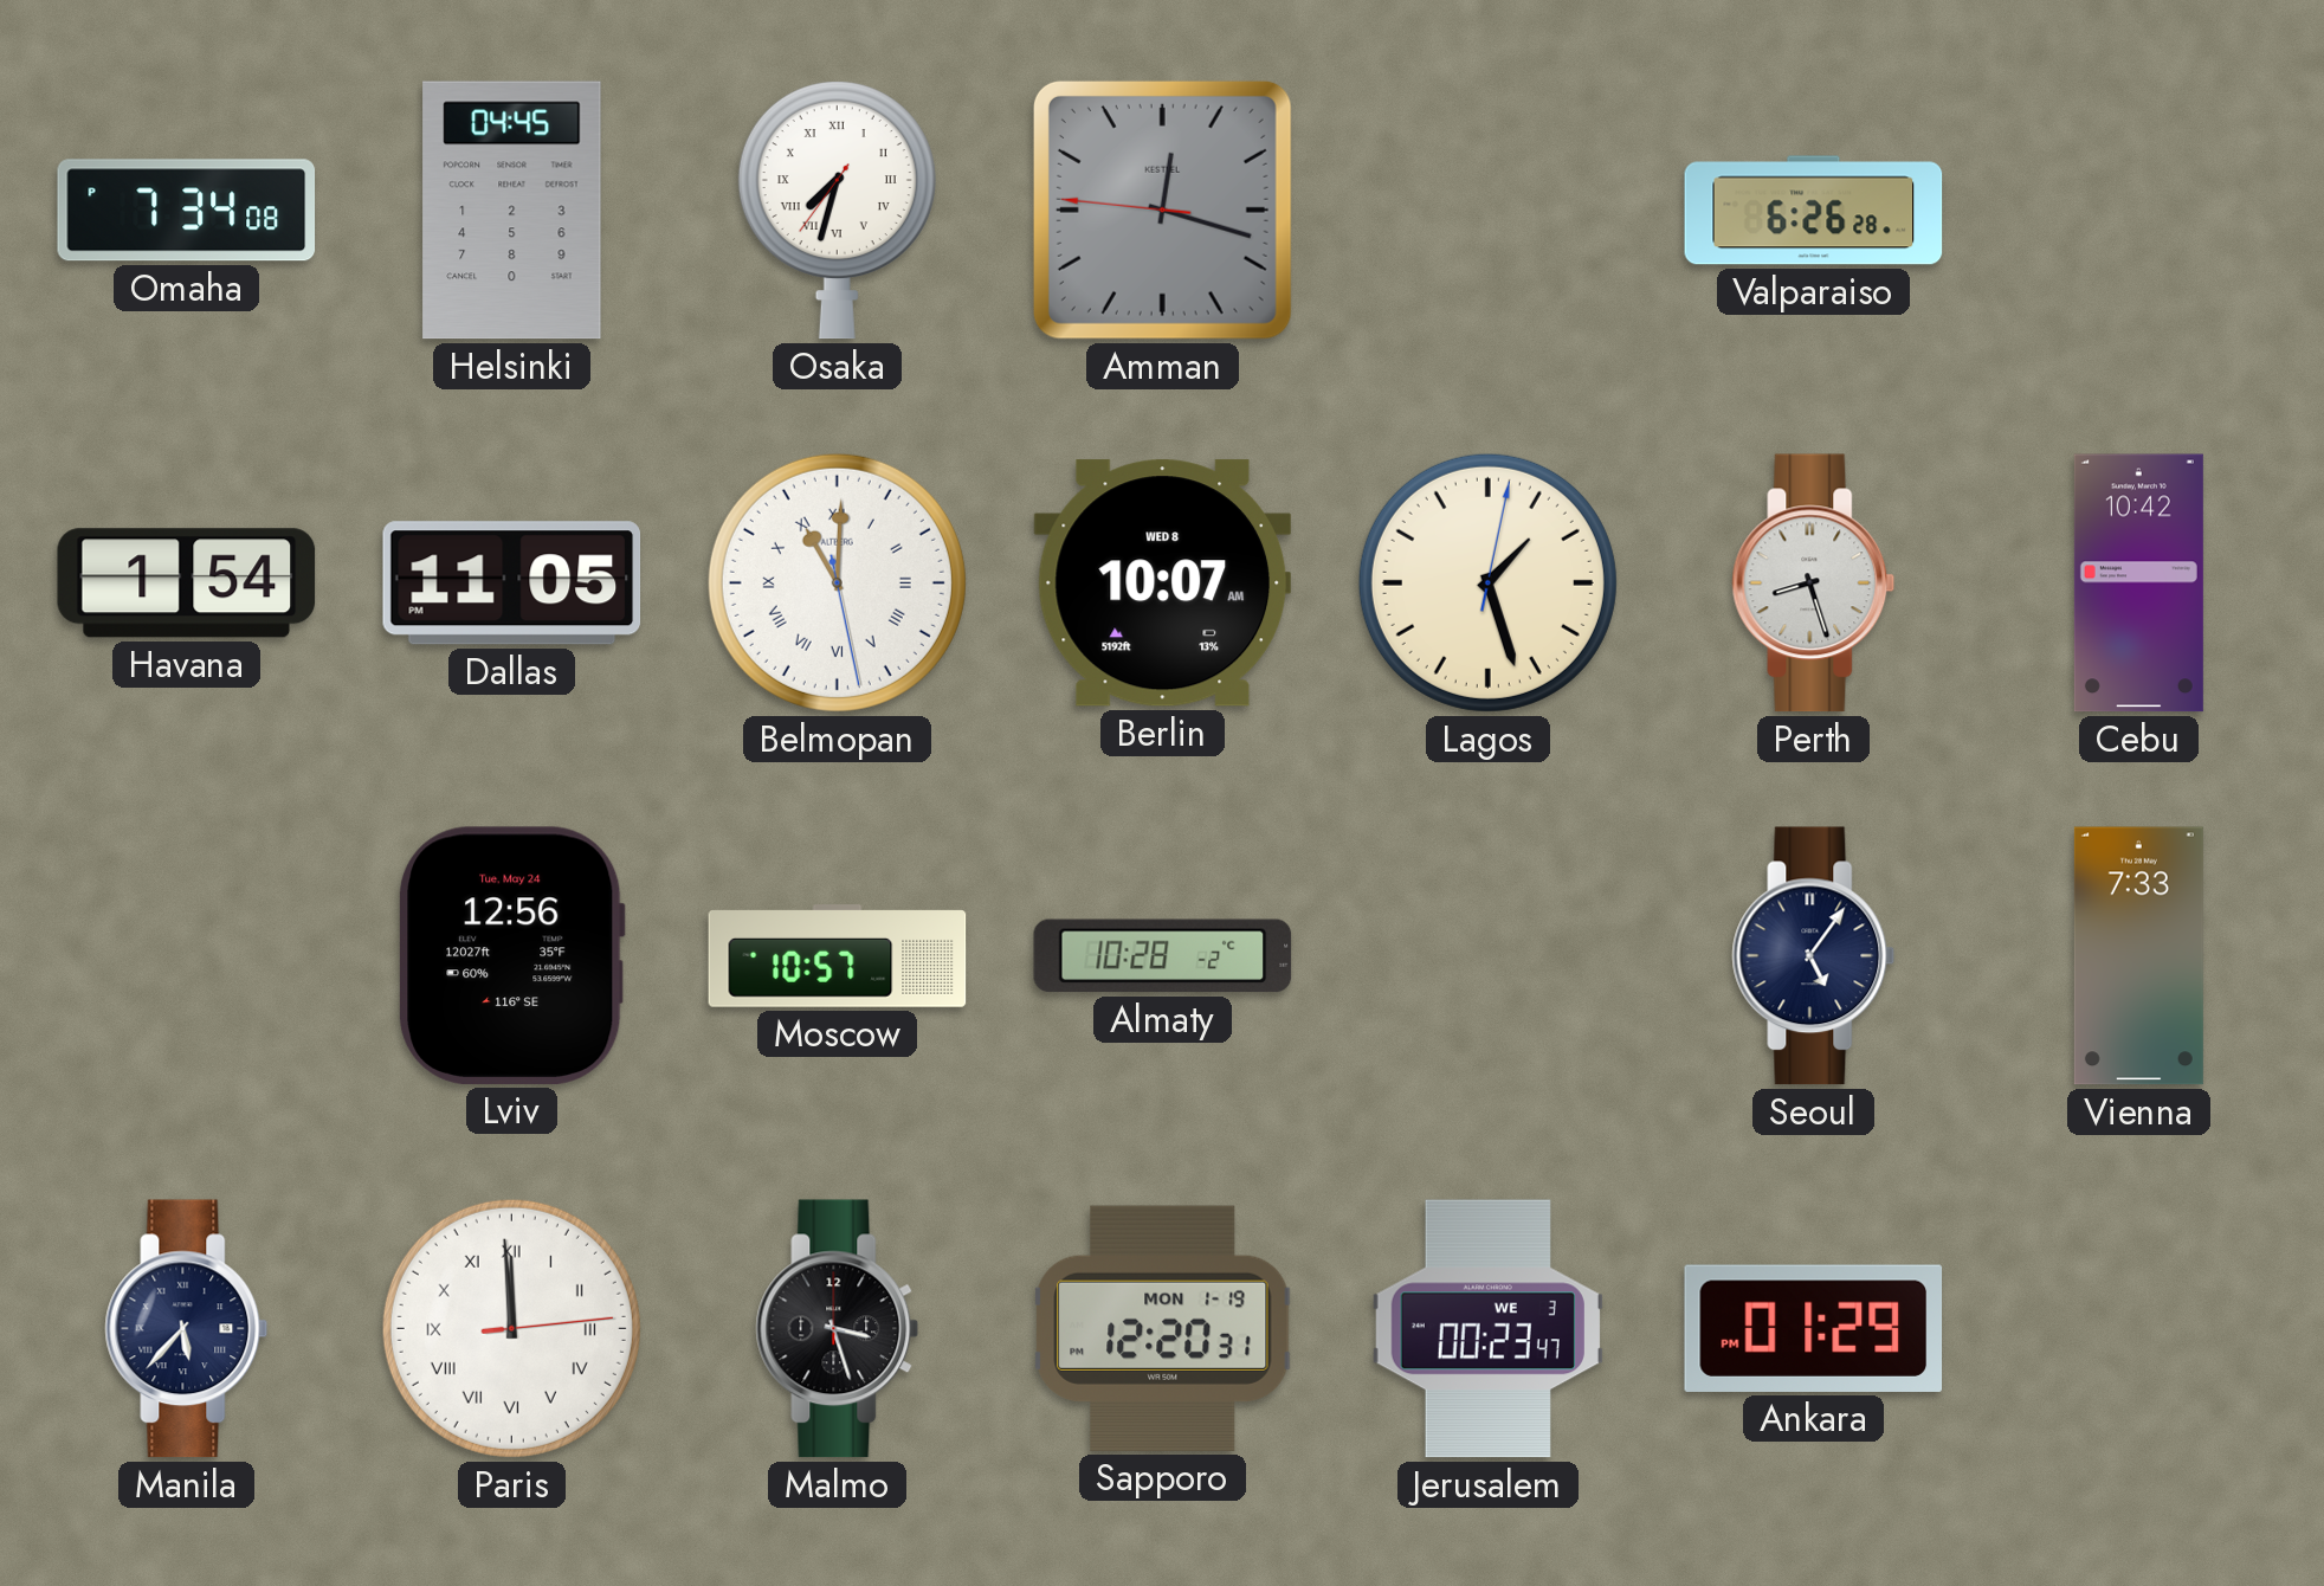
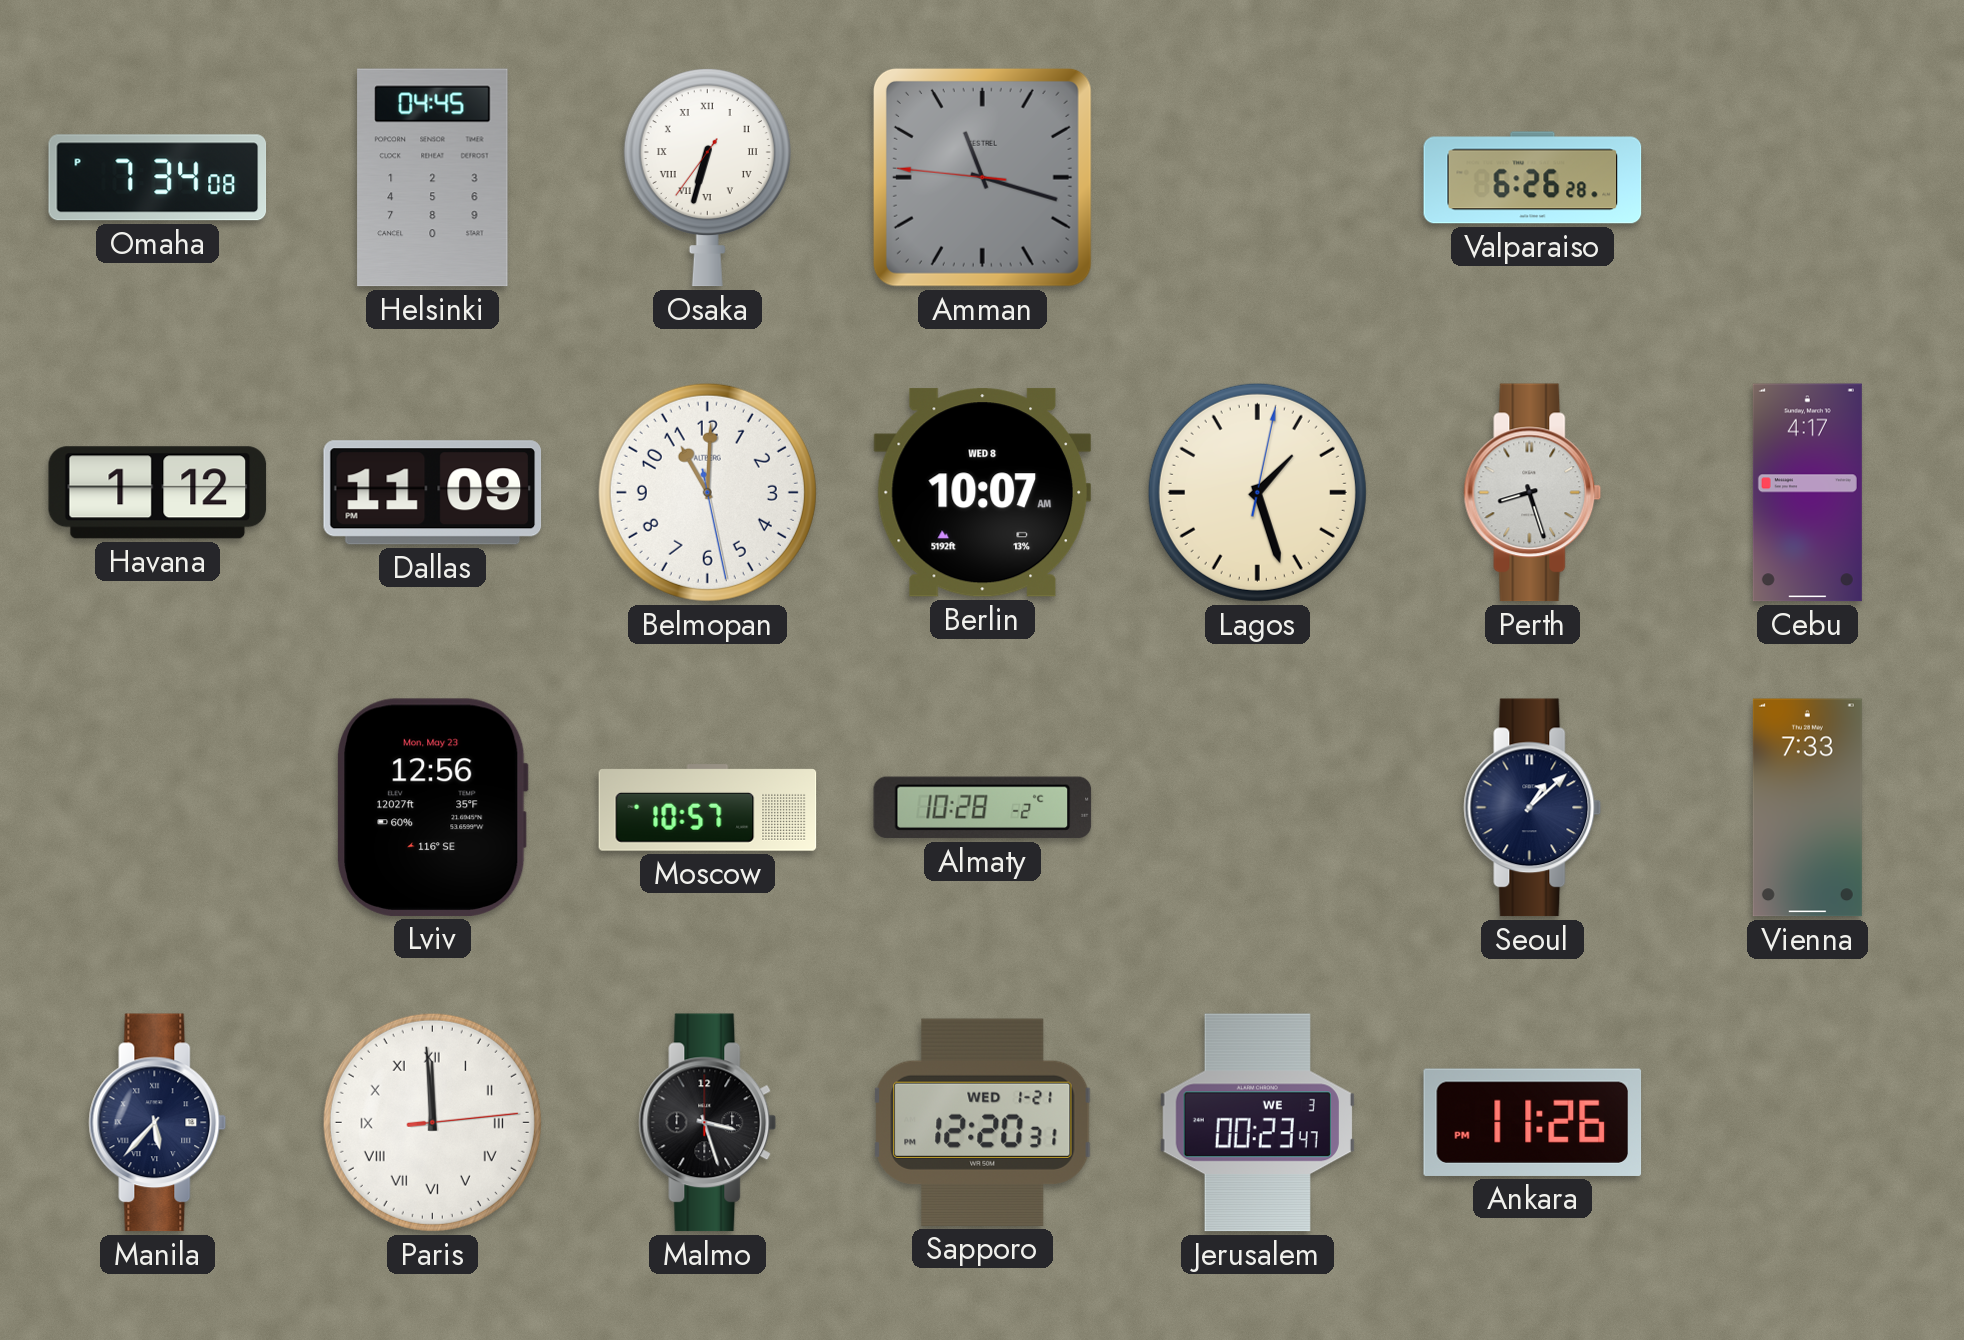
Osaka: 7:32 -> 6:32 (707, 177)
Amman: 12:17 -> 11:17 (982, 177)
Havana: 1:54 -> 1:12 (158, 493)
Dallas: 11:05 -> 11:09 (433, 493)
Belmopan numerals: Roman -> Arabic (707, 492)
Cebu: 10:42 -> 4:17 (1807, 493)
Lviv date: Tue, May 24 -> Mon, May 23 (432, 807)
Seoul: 5:06 -> 1:08 (1533, 808)
Sapporo date: MON 1-19 -> WED 1-21 (983, 1122)
Ankara: 01:29 -> 11:26 (1532, 1122)
